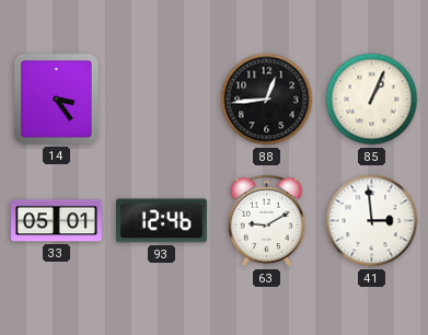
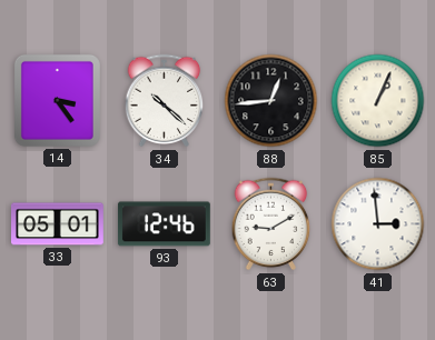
34: none -> 10:22 (165, 101)
